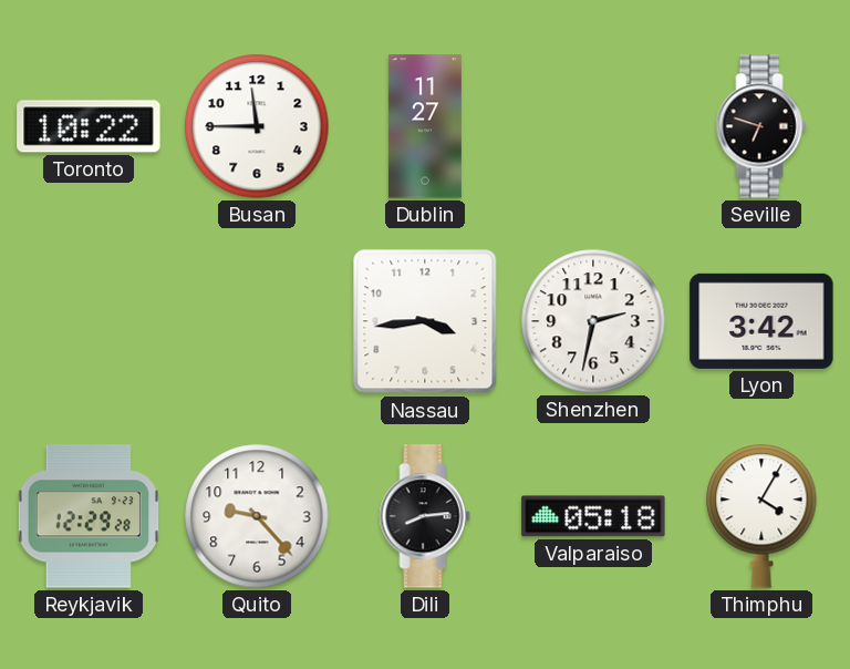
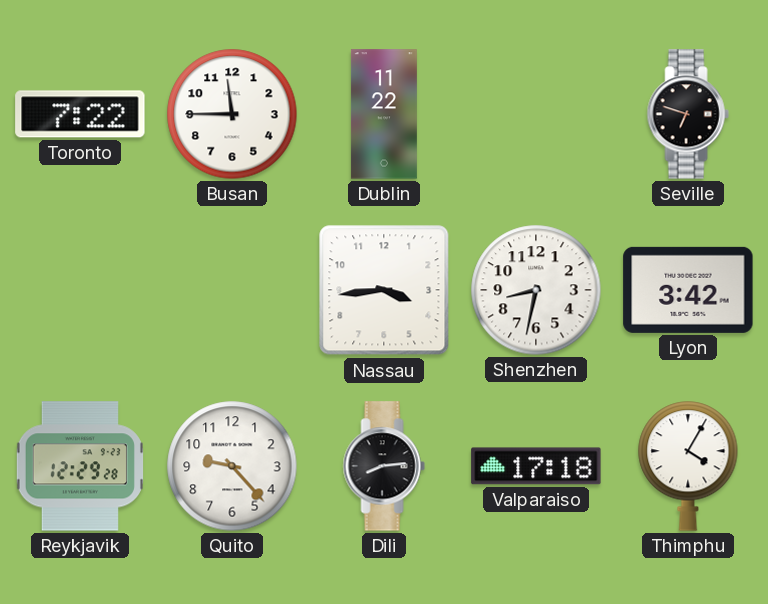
Toronto: 10:22 -> 7:22 (80, 114)
Dublin: 11:27 -> 11:22 (384, 114)
Shenzhen: 2:32 -> 8:32 (536, 290)
Valparaiso: 05:18 -> 17:18 (536, 466)
